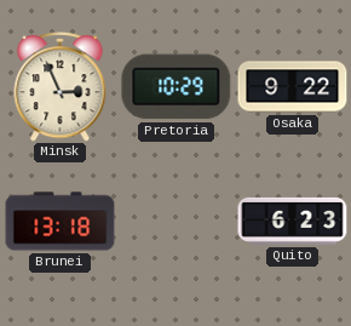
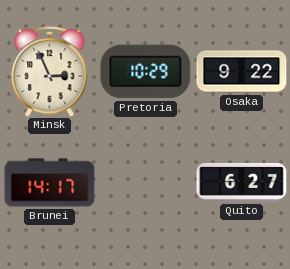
Brunei: 13:18 -> 14:17 (50, 183)
Quito: 6:23 -> 6:27 (242, 182)
